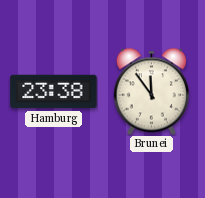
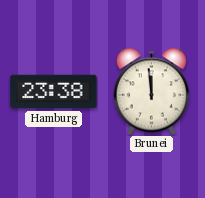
Brunei: 11:54 -> 11:59 (151, 91)
